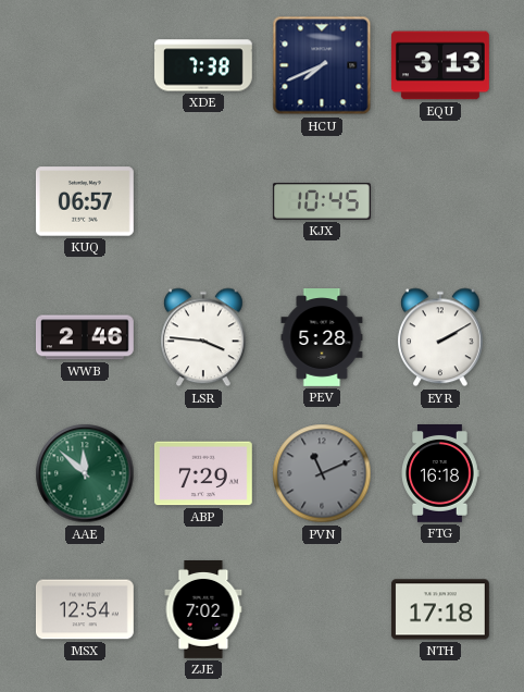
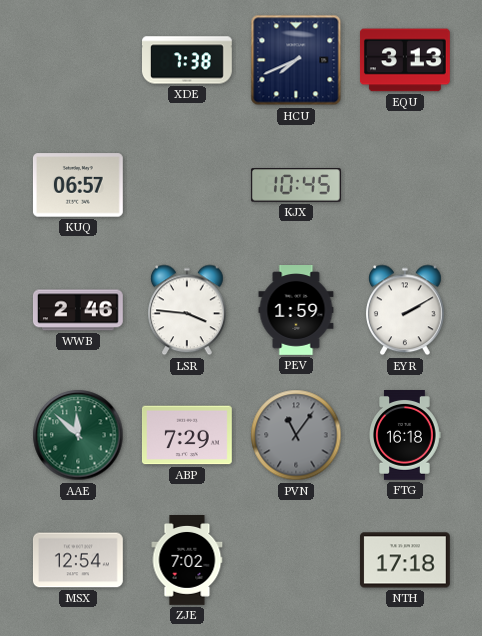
PEV: 5:28 -> 1:59 (296, 311)
PVN: 11:11 -> 11:06 (296, 435)
